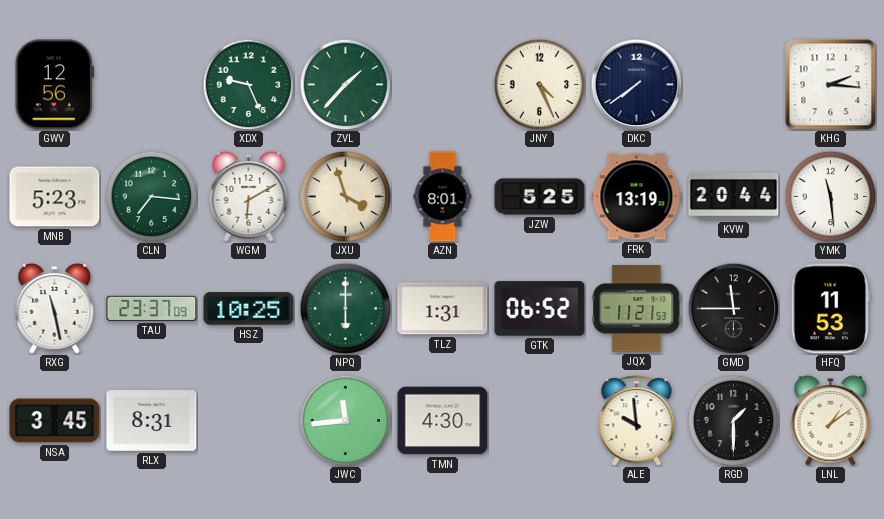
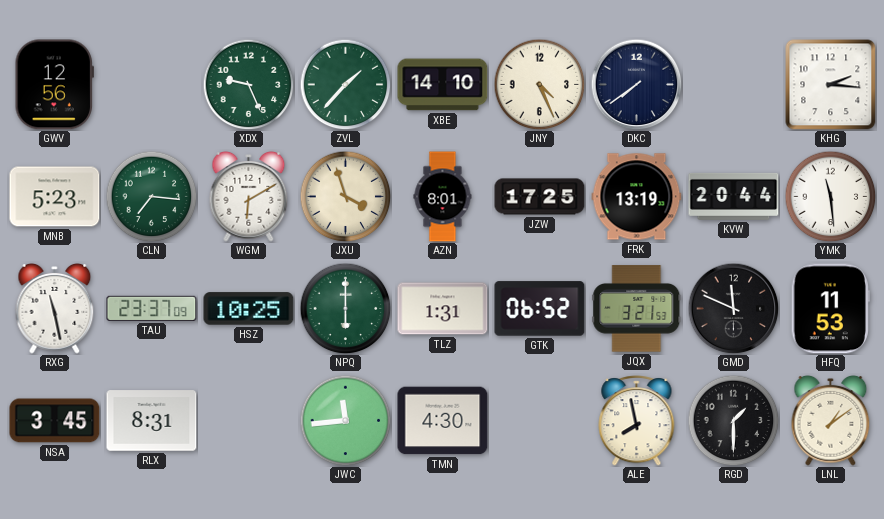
XBE: none -> 14:10 (443, 85)
JZW: 5:25 -> 17:25 (540, 197)
JQX: 11:21 -> 3:21 (637, 309)
GMD: 11:45 -> 11:49 (733, 308)
ALE: 9:59 -> 7:58 (637, 421)
